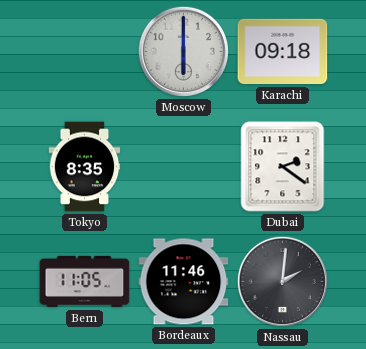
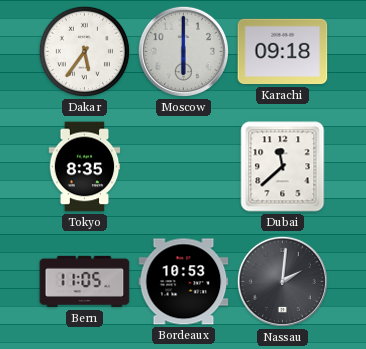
Dakar: none -> 5:36 (84, 51)
Dubai: 2:21 -> 11:38 (283, 167)
Bordeaux: 11:46 -> 10:53 (184, 282)
